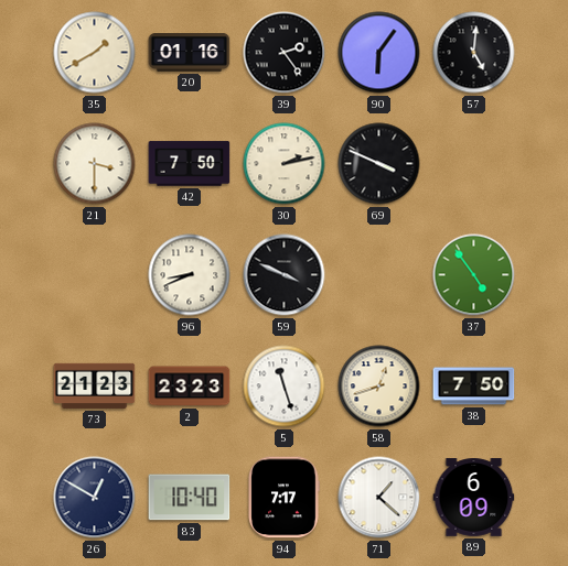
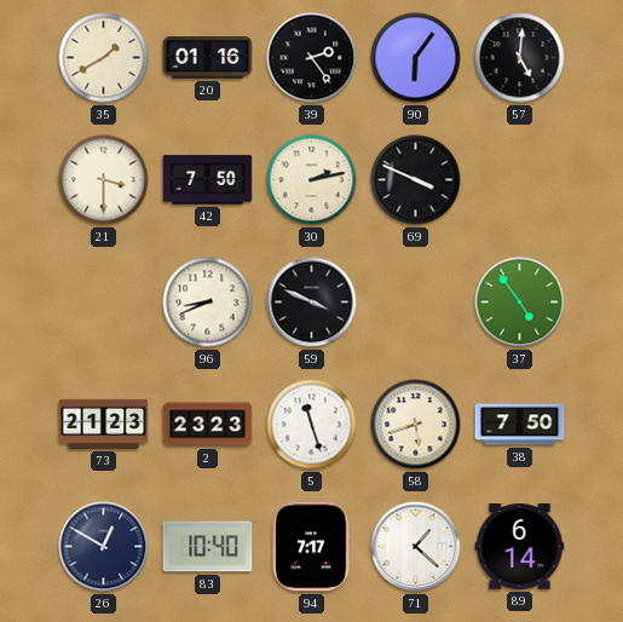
58: 12:42 -> 5:42 (416, 425)
89: 6:09 -> 6:14 (520, 547)
